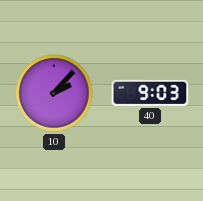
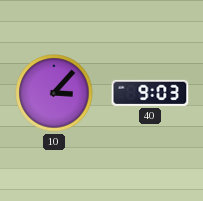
10: 2:07 -> 3:07 (54, 93)
